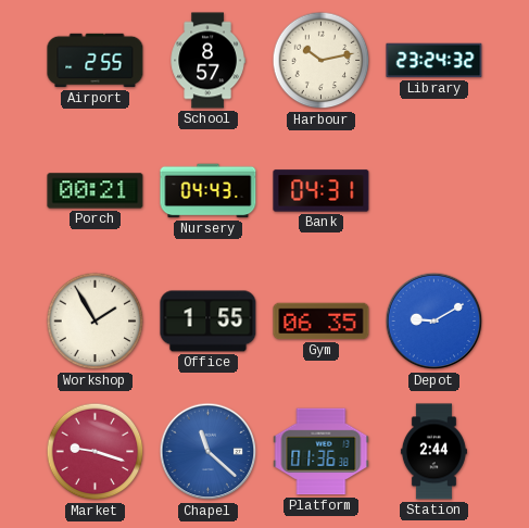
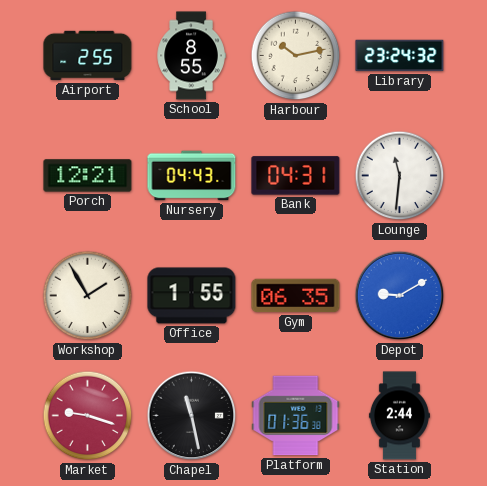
School: 8:57 -> 8:55 (191, 56)
Porch: 00:21 -> 12:21 (88, 176)
Lounge: none -> 11:31 (400, 176)
Chapel: 11:22 -> 11:28 (192, 416)
Chapel dial: blue -> black (192, 416)
